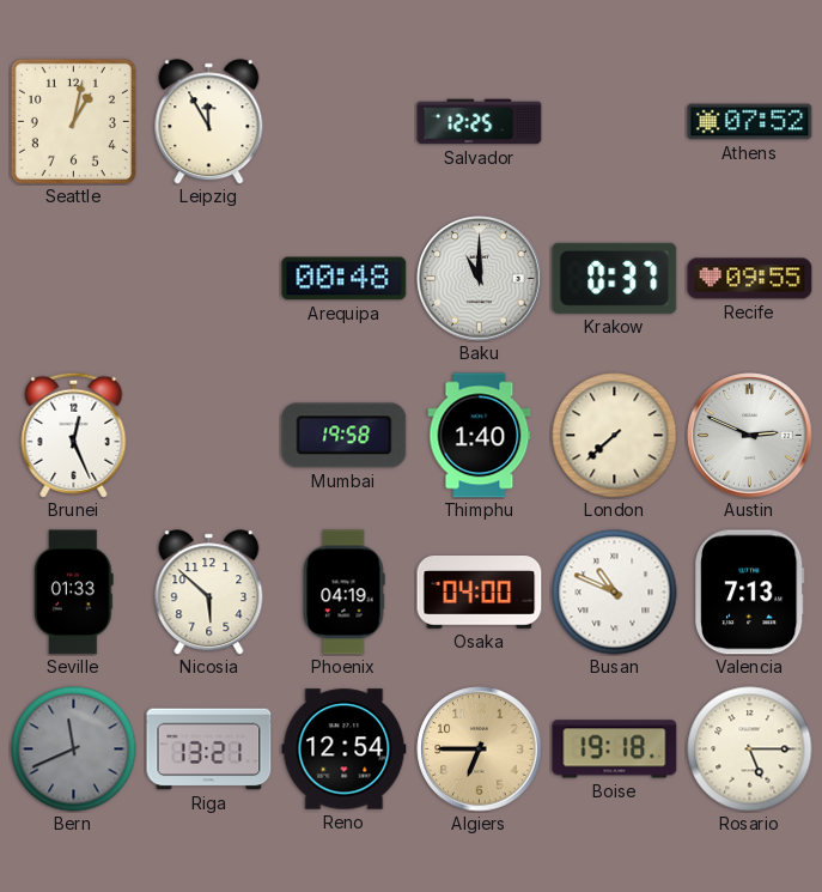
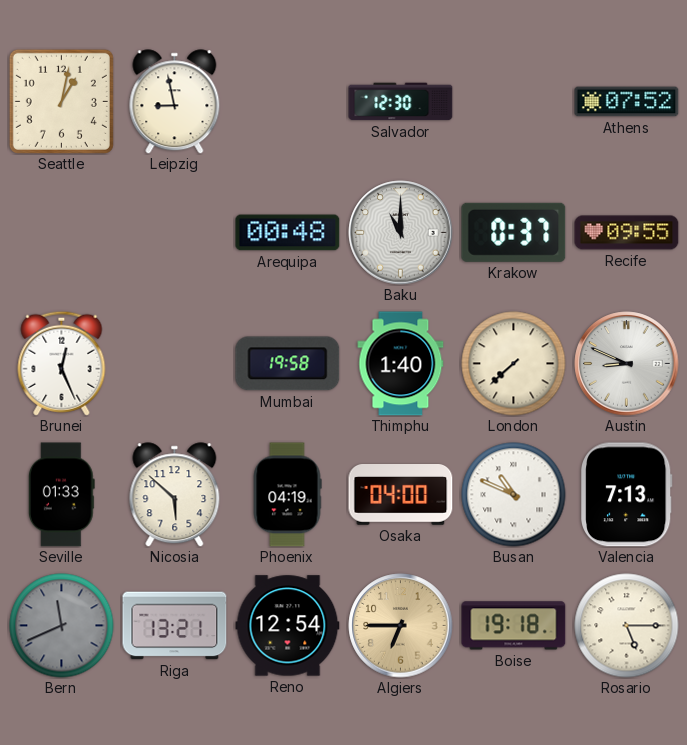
Leipzig: 11:55 -> 8:58 (175, 102)
Salvador: 12:25 -> 12:30 (401, 102)
Austin: 2:49 -> 8:49 (627, 364)
